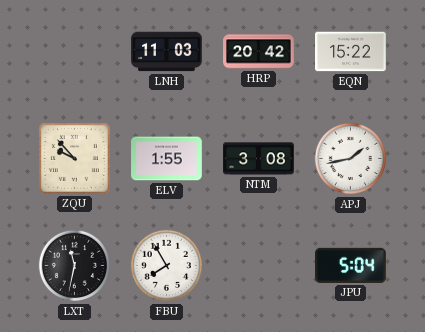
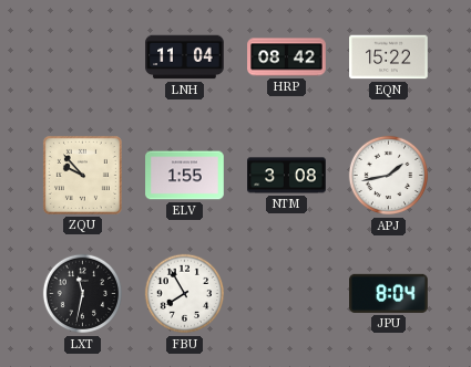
LNH: 11:03 -> 11:04 (185, 57)
HRP: 20:42 -> 08:42 (287, 57)
JPU: 5:04 -> 8:04 (389, 293)
